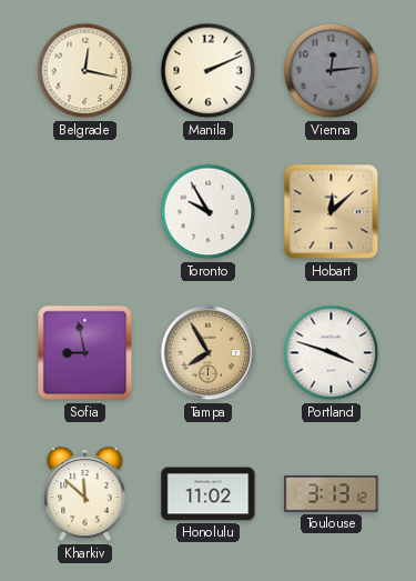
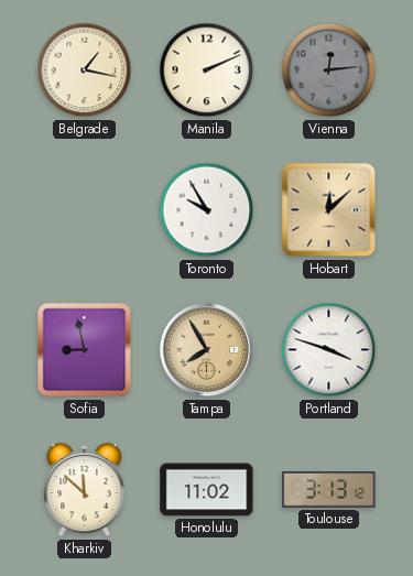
Belgrade: 12:17 -> 1:17 (85, 70)
